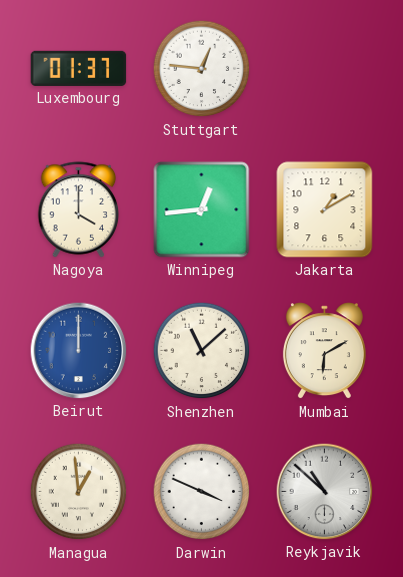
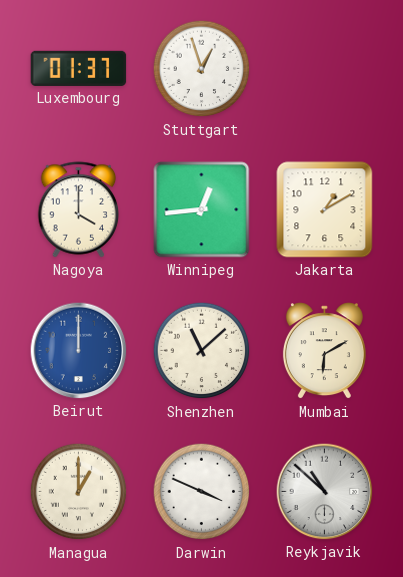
Stuttgart: 12:46 -> 12:57 (202, 69)
Managua: 12:59 -> 1:00 (79, 492)
